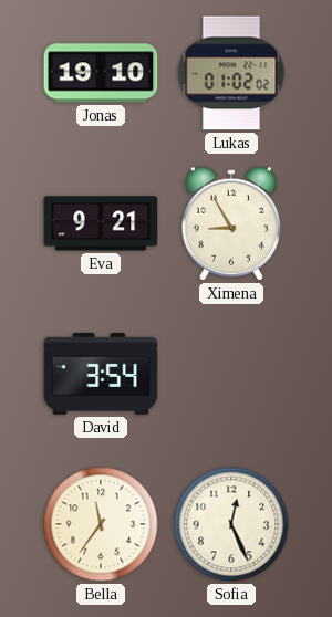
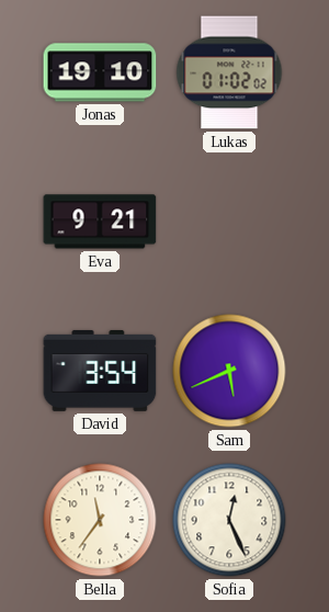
Ximena: 8:55 -> none (231, 223)
Sam: none -> 5:41 (229, 371)
